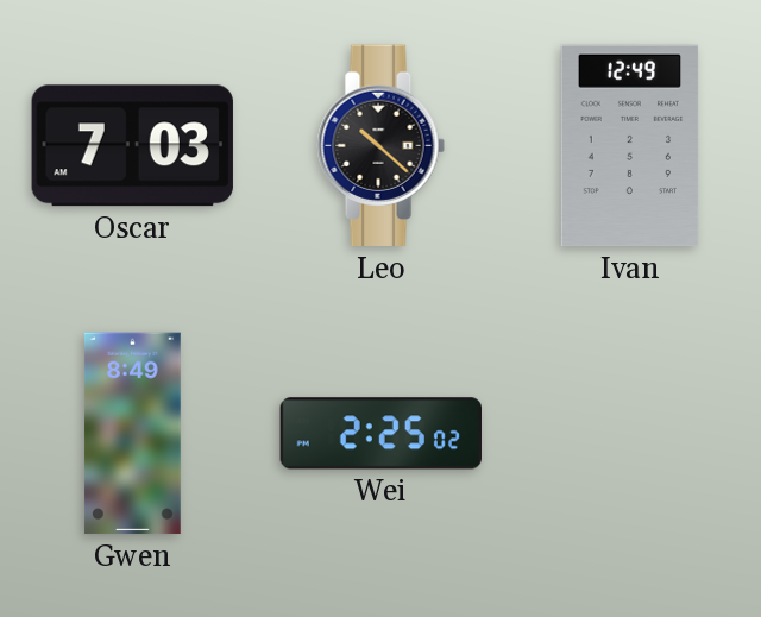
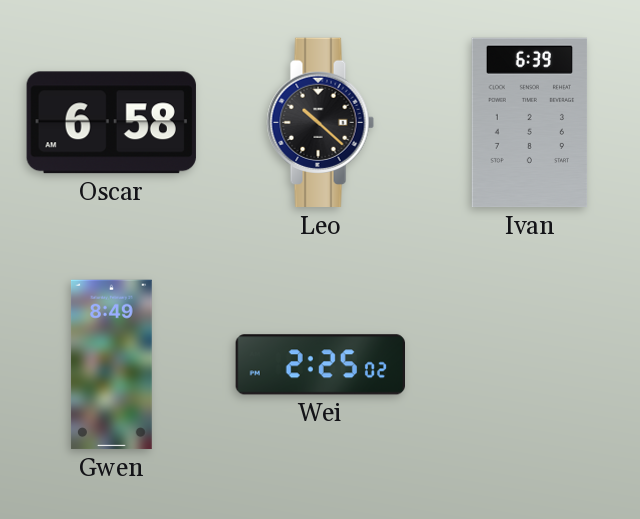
Oscar: 7:03 -> 6:58 (111, 123)
Ivan: 12:49 -> 6:39 (530, 123)
